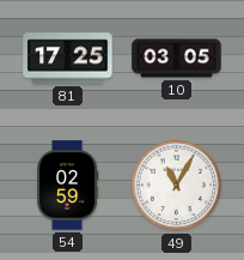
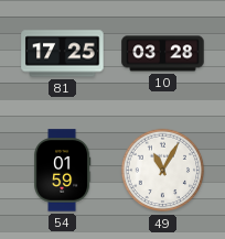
10: 03:05 -> 03:28 (163, 54)
54: 02:59 -> 01:59 (62, 171)
